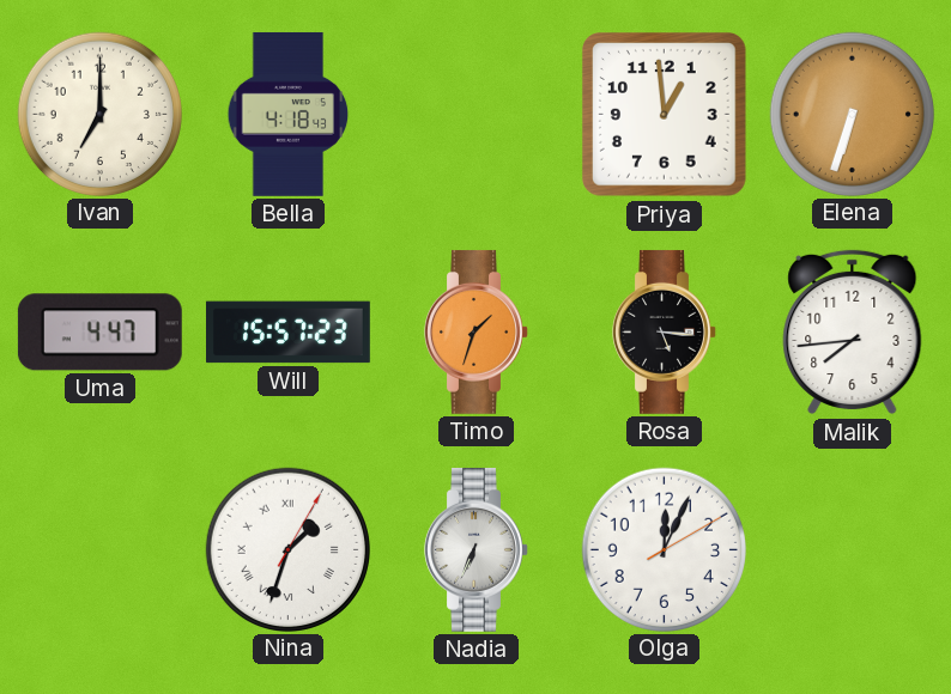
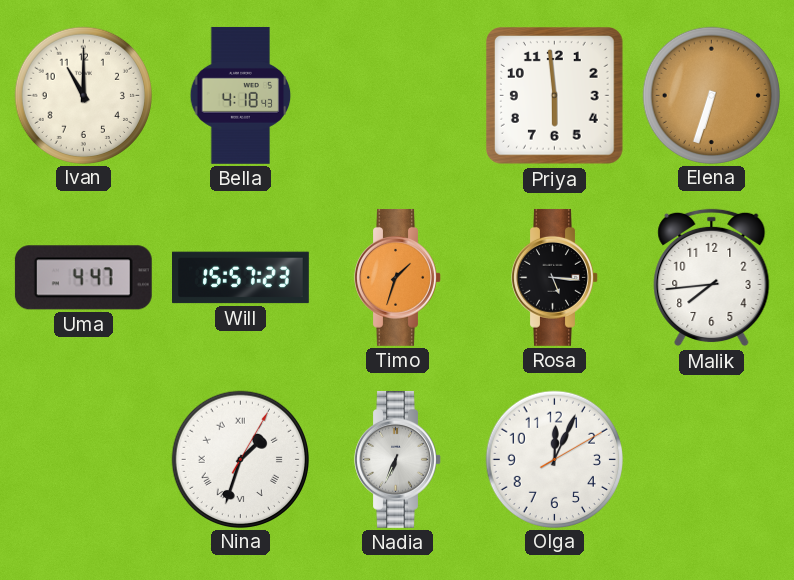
Ivan: 7:00 -> 11:00 (83, 95)
Priya: 12:59 -> 5:59 (555, 96)
